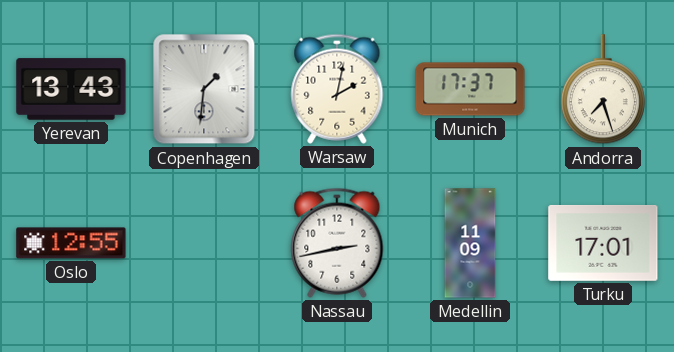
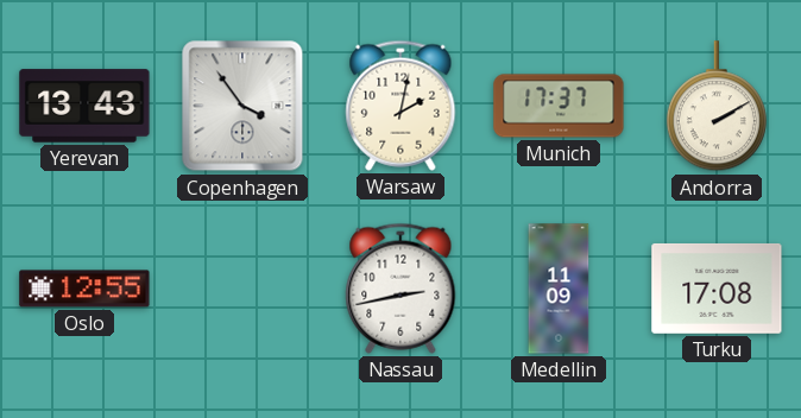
Copenhagen: 1:31 -> 3:54 (242, 106)
Andorra: 7:27 -> 2:10 (717, 107)
Turku: 17:01 -> 17:08 (717, 289)
